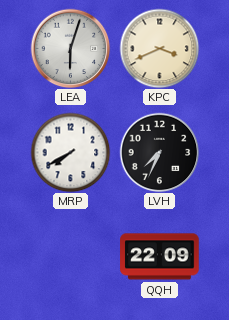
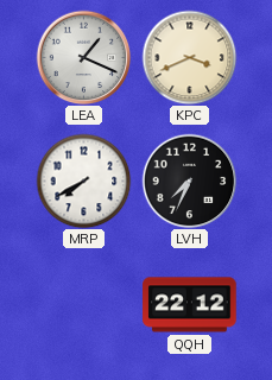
LEA: 6:03 -> 1:19 (83, 57)
QQH: 22:09 -> 22:12 (190, 305)
